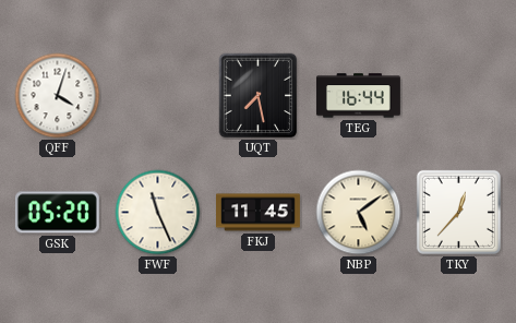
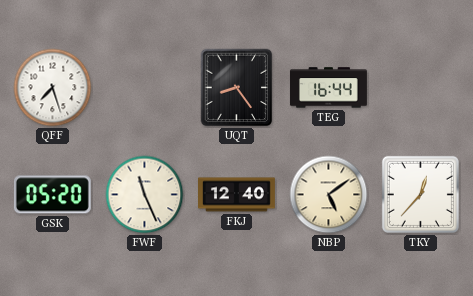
QFF: 4:03 -> 7:27 (53, 88)
UQT: 7:28 -> 8:24 (237, 88)
FKJ: 11:45 -> 12:40 (237, 195)
